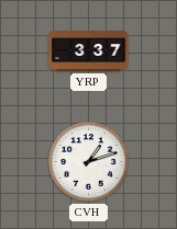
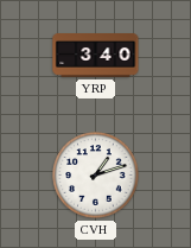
YRP: 3:37 -> 3:40 (96, 56)
